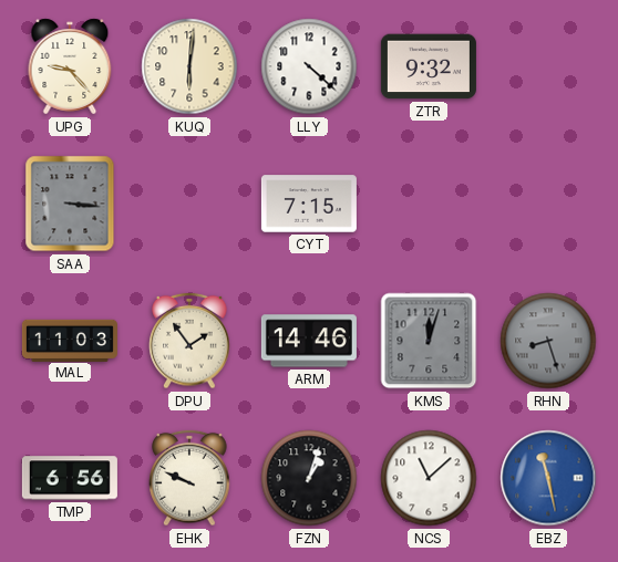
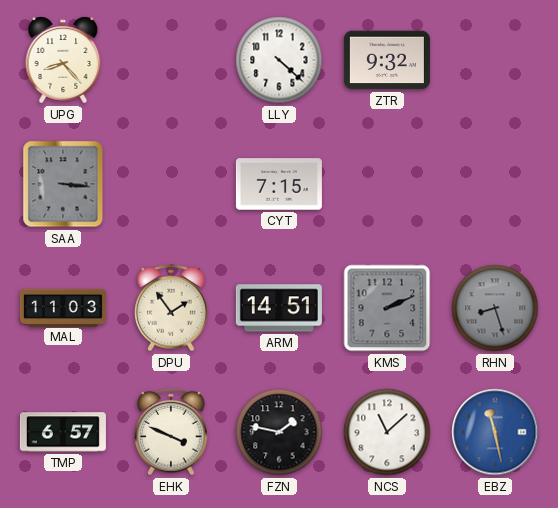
UPG: 9:23 -> 8:23 (63, 60)
KUQ: 6:01 -> none (189, 66)
ARM: 14:46 -> 14:51 (279, 308)
KMS: 12:03 -> 2:11 (387, 308)
TMP: 6:56 -> 6:57 (63, 432)
EHK: 9:49 -> 3:49 (171, 432)
FZN: 1:03 -> 1:47 (279, 432)
